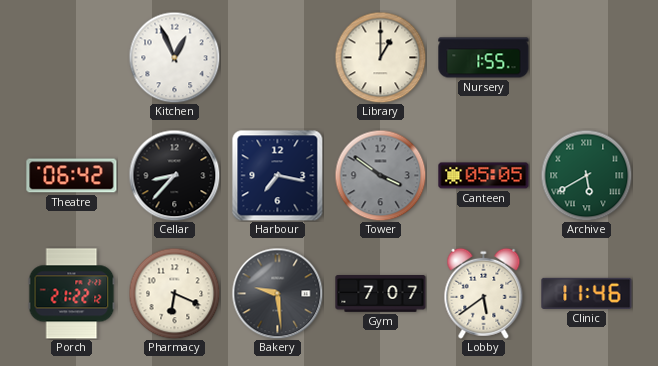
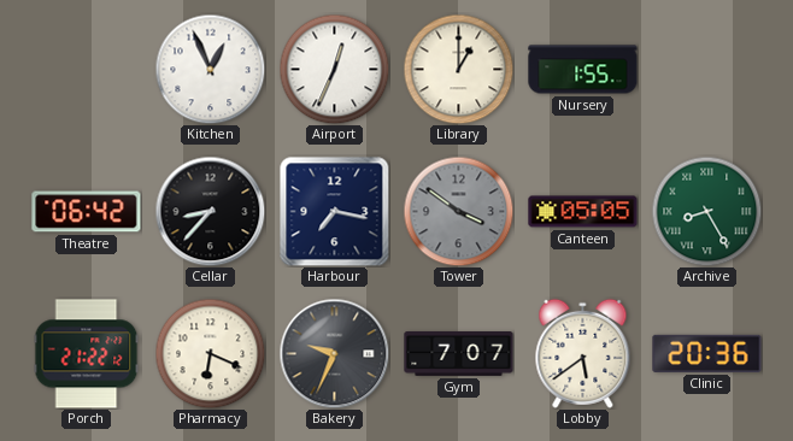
Airport: none -> 12:34 (334, 69)
Archive: 5:40 -> 8:25 (706, 211)
Bakery: 9:29 -> 9:34 (334, 353)
Clinic: 11:46 -> 20:36 (707, 353)
